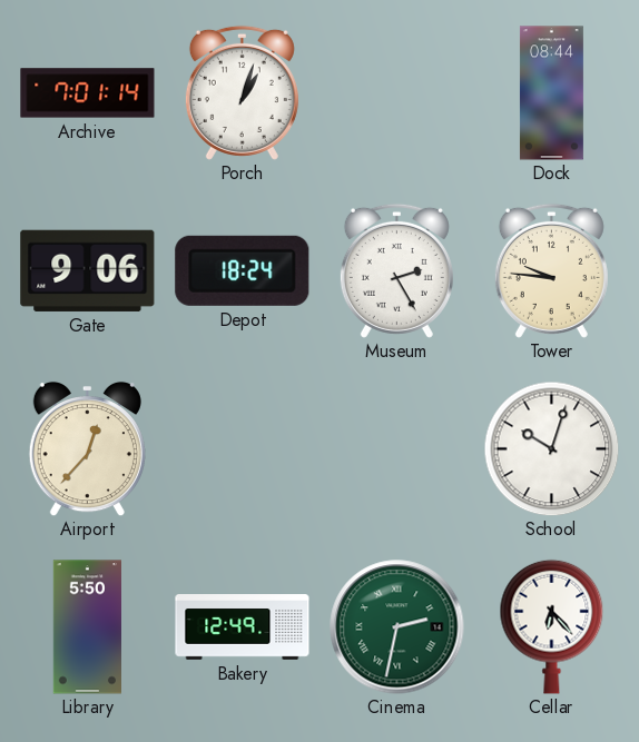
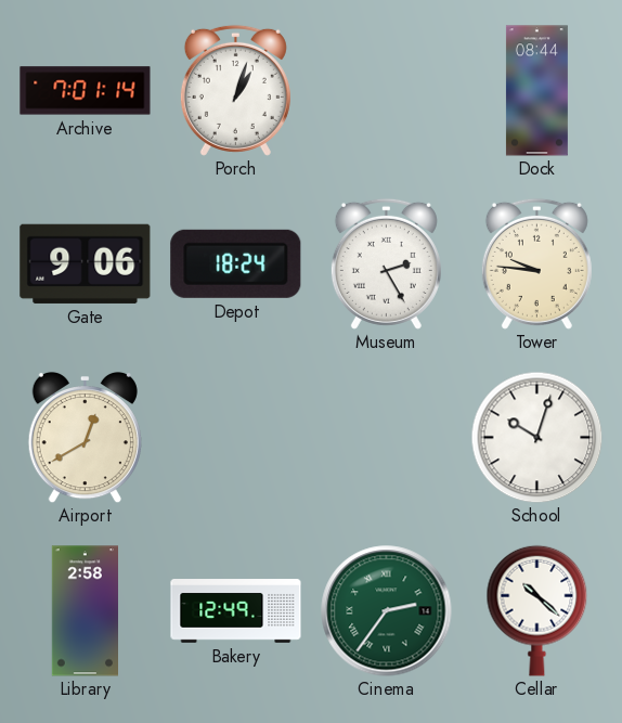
Airport: 12:37 -> 12:40 (85, 437)
Library: 5:50 -> 2:58 (85, 611)
Cinema: 2:32 -> 2:36 (387, 611)
Cellar: 6:23 -> 10:22 (537, 610)
